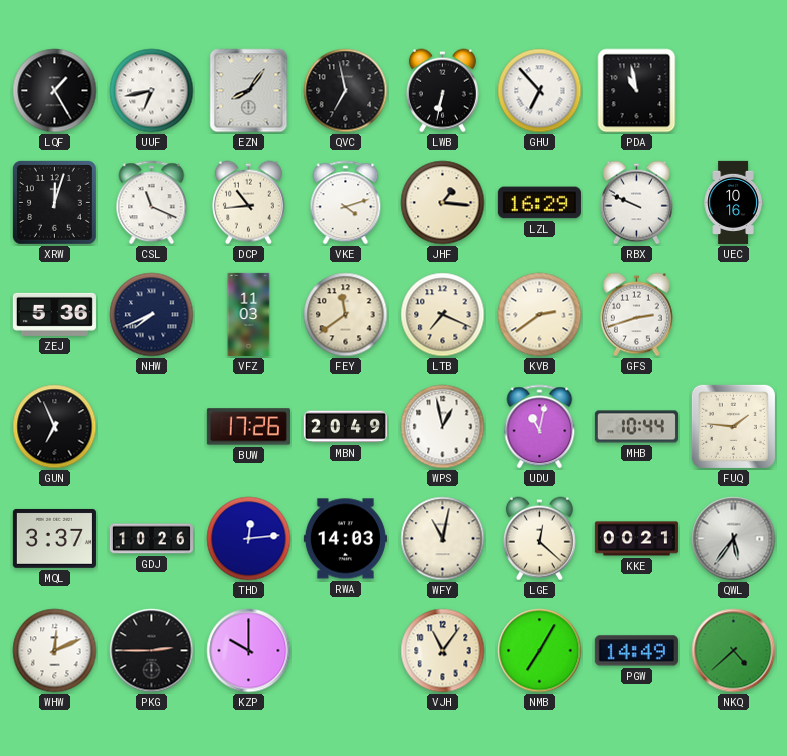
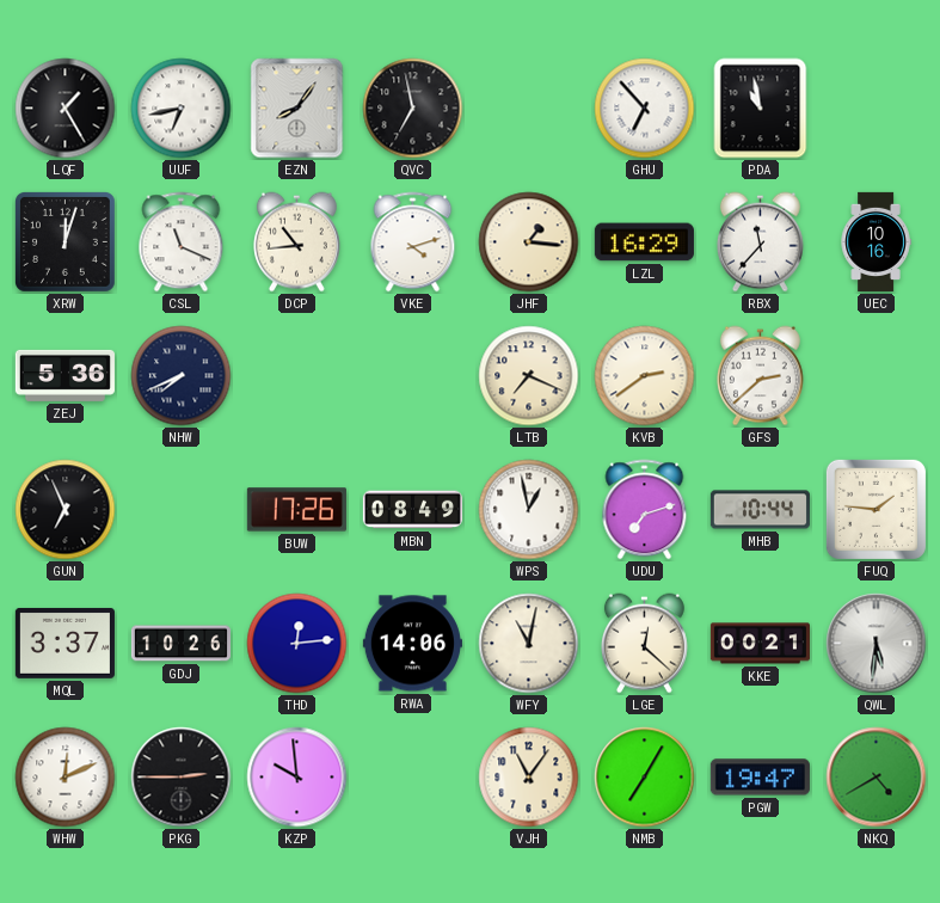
LWB: 6:32 -> none (442, 91)
RBX: 9:49 -> 11:37 (760, 242)
VFZ: 11:03 -> none (249, 314)
FEY: 11:39 -> none (346, 315)
GFS: 2:42 -> 2:38 (760, 376)
MBN: 20:49 -> 08:49 (412, 510)
UDU: 11:02 -> 7:12 (645, 510)
RWA: 14:03 -> 14:06 (412, 644)
QWL: 5:36 -> 5:31 (877, 644)
KZP: 10:00 -> 9:59 (297, 778)
PGW: 14:49 -> 19:47 (760, 778)
NKQ: 4:38 -> 4:40 (877, 778)
